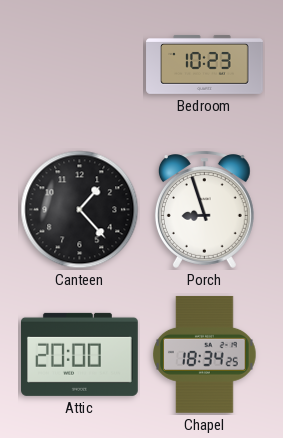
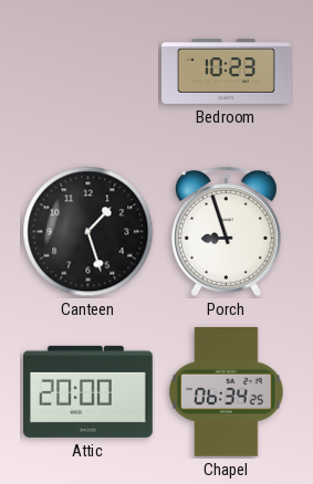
Canteen: 1:23 -> 1:27 (88, 232)
Chapel: 18:34 -> 06:34 (227, 391)
